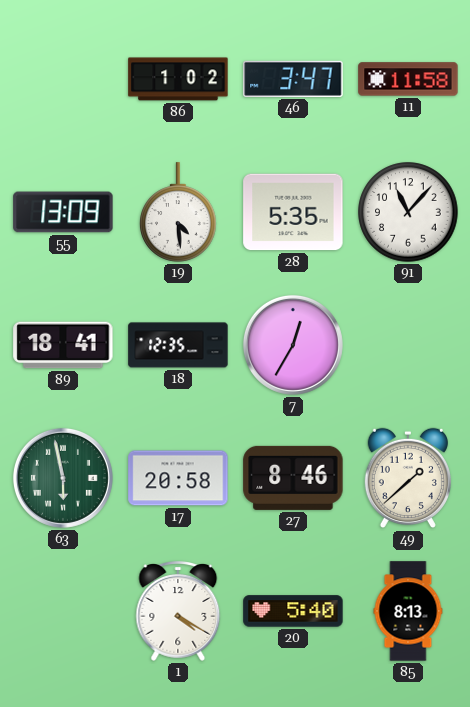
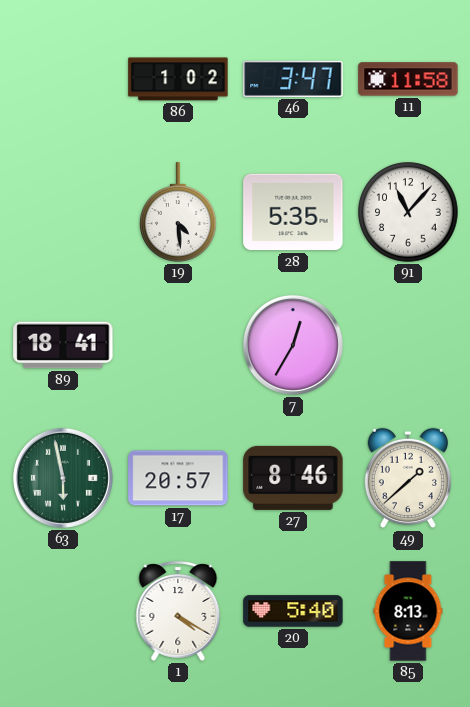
55: 13:09 -> none (63, 212)
18: 12:35 -> none (178, 345)
17: 20:58 -> 20:57 (178, 478)
